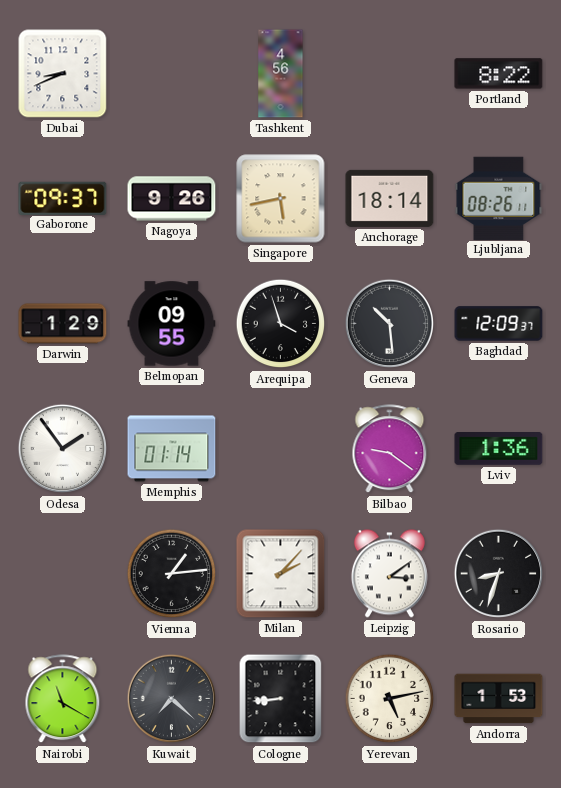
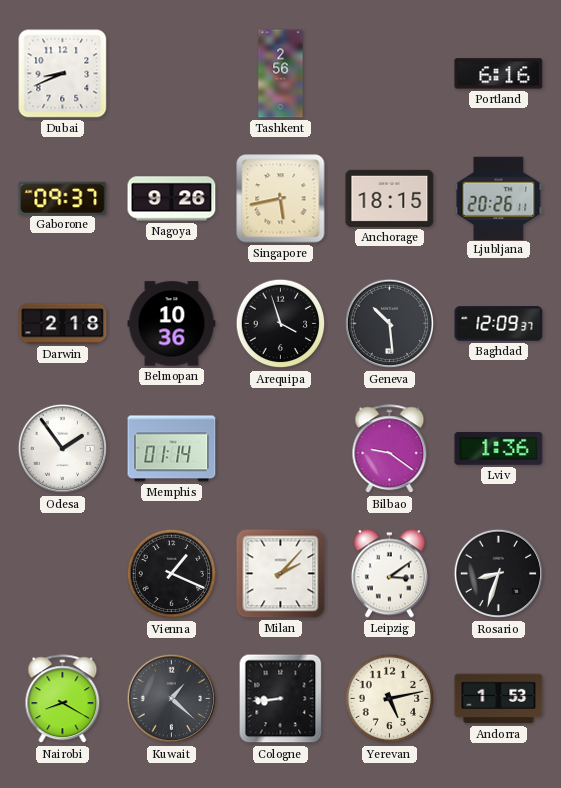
Tashkent: 4:56 -> 2:56 (281, 74)
Portland: 8:22 -> 6:16 (499, 74)
Anchorage: 18:14 -> 18:15 (390, 198)
Ljubljana: 08:26 -> 20:26 (499, 198)
Darwin: 1:29 -> 2:18 (63, 324)
Belmopan: 09:55 -> 10:36 (172, 324)
Vienna: 1:14 -> 1:19 (172, 574)
Nairobi: 11:20 -> 8:20 (63, 699)
Kuwait: 7:22 -> 1:22 (172, 699)
